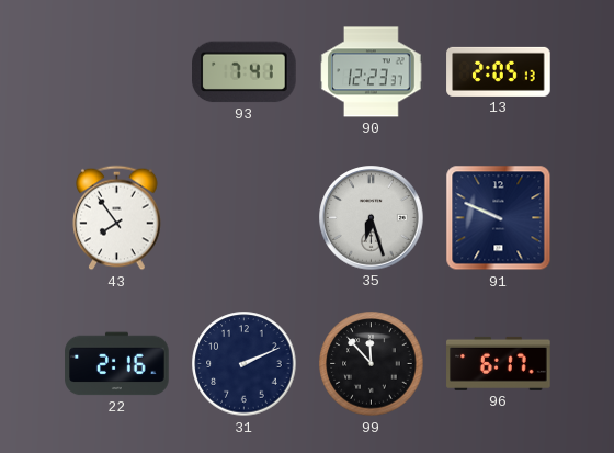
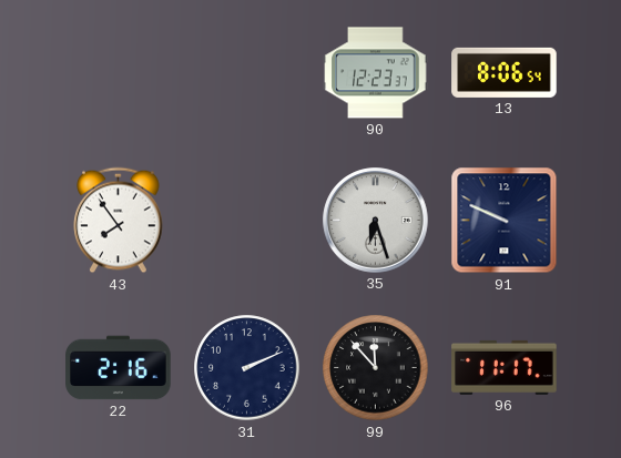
93: 7:41 -> none (245, 72)
13: 2:05 -> 8:06 (505, 72)
96: 6:17 -> 11:17 (505, 367)
